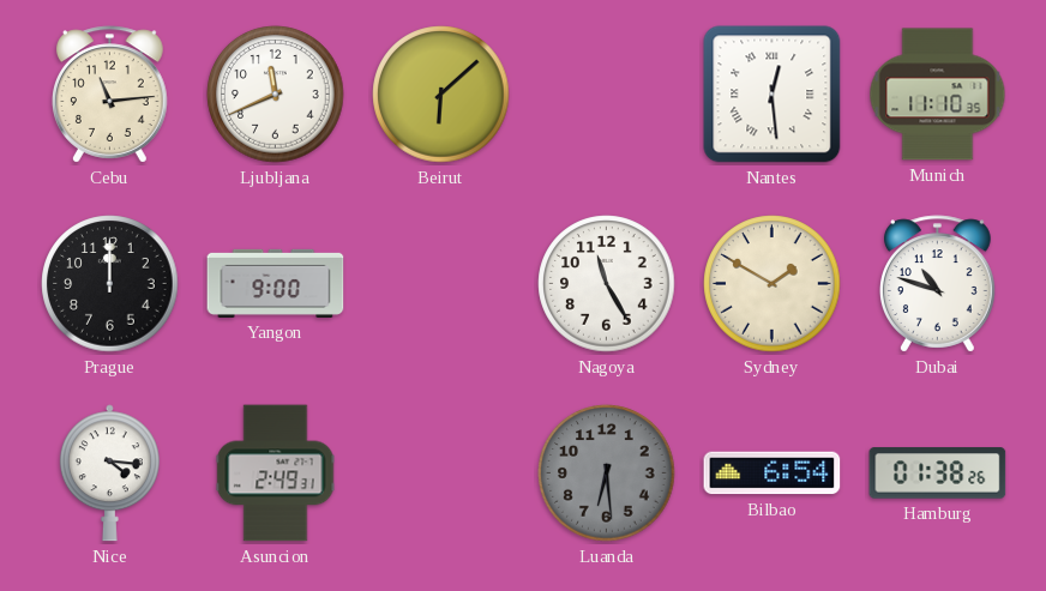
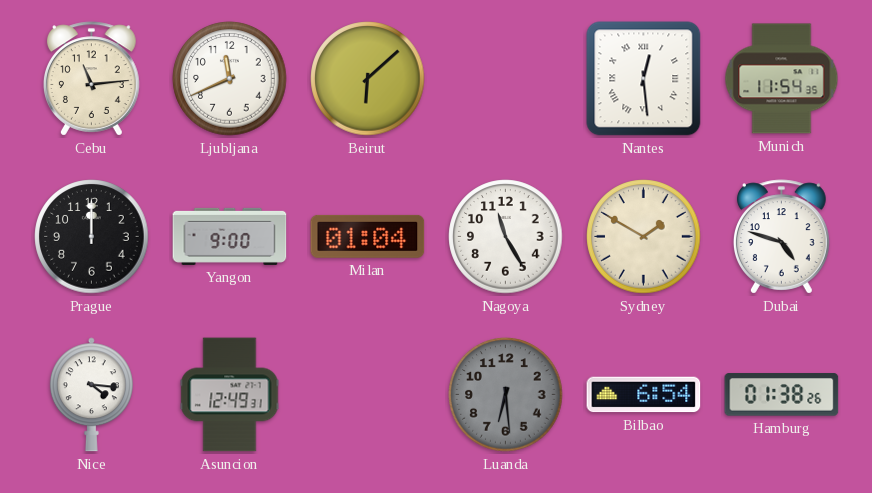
Munich: 11:10 -> 11:54 (782, 79)
Milan: none -> 01:04 (368, 236)
Dubai: 10:48 -> 4:48 (781, 237)
Asuncion: 2:49 -> 12:49 (230, 395)
